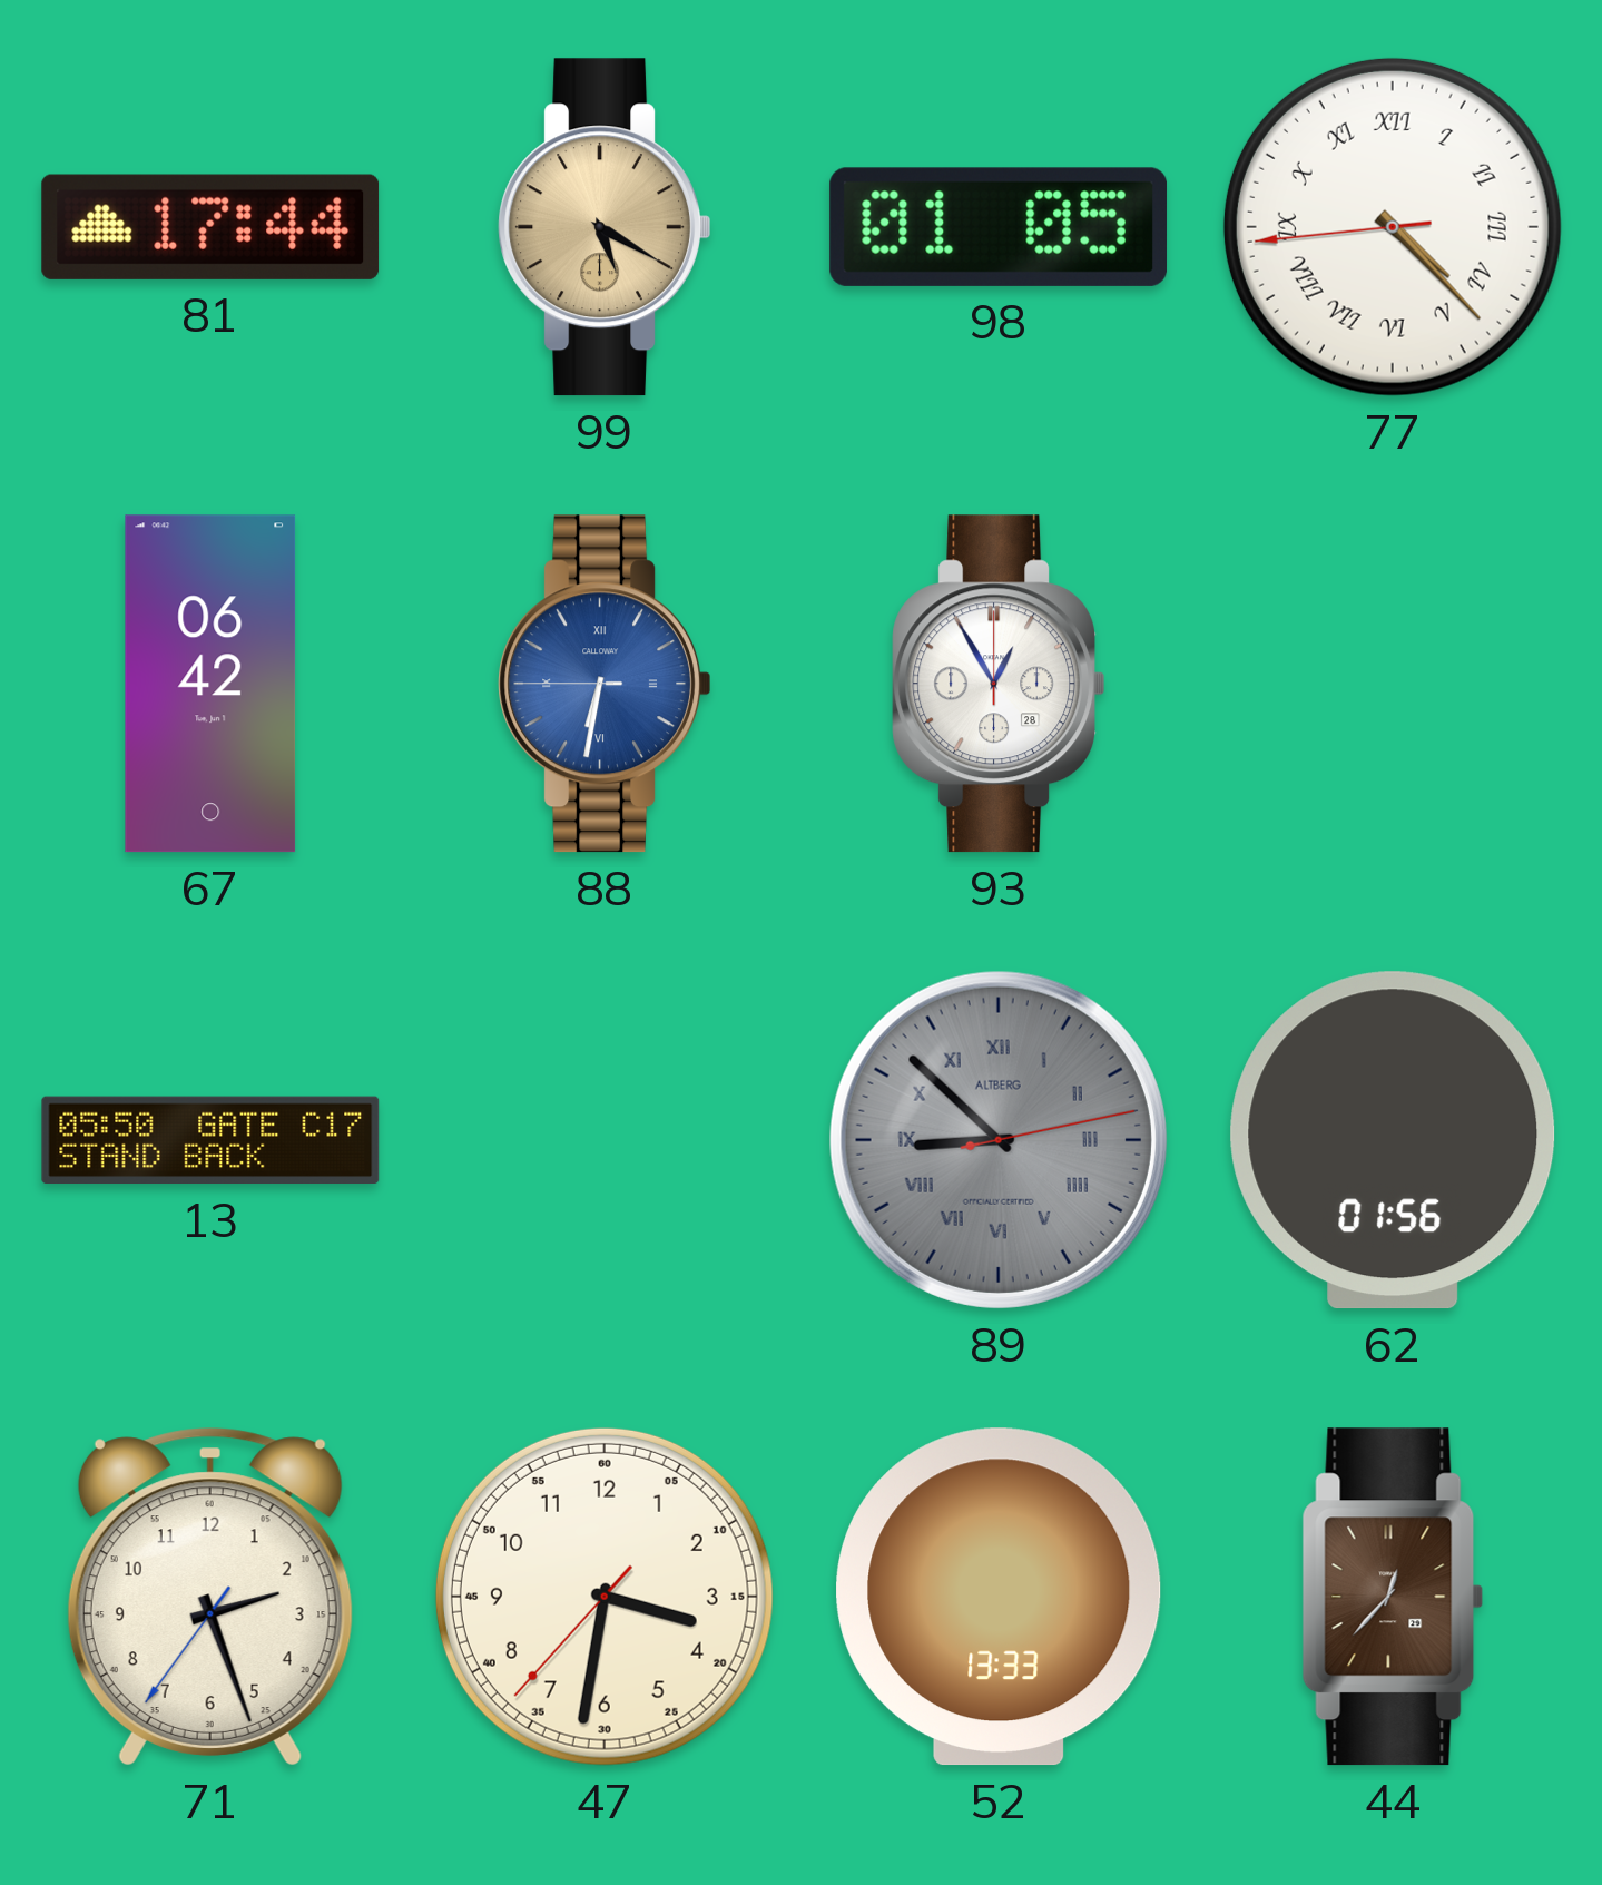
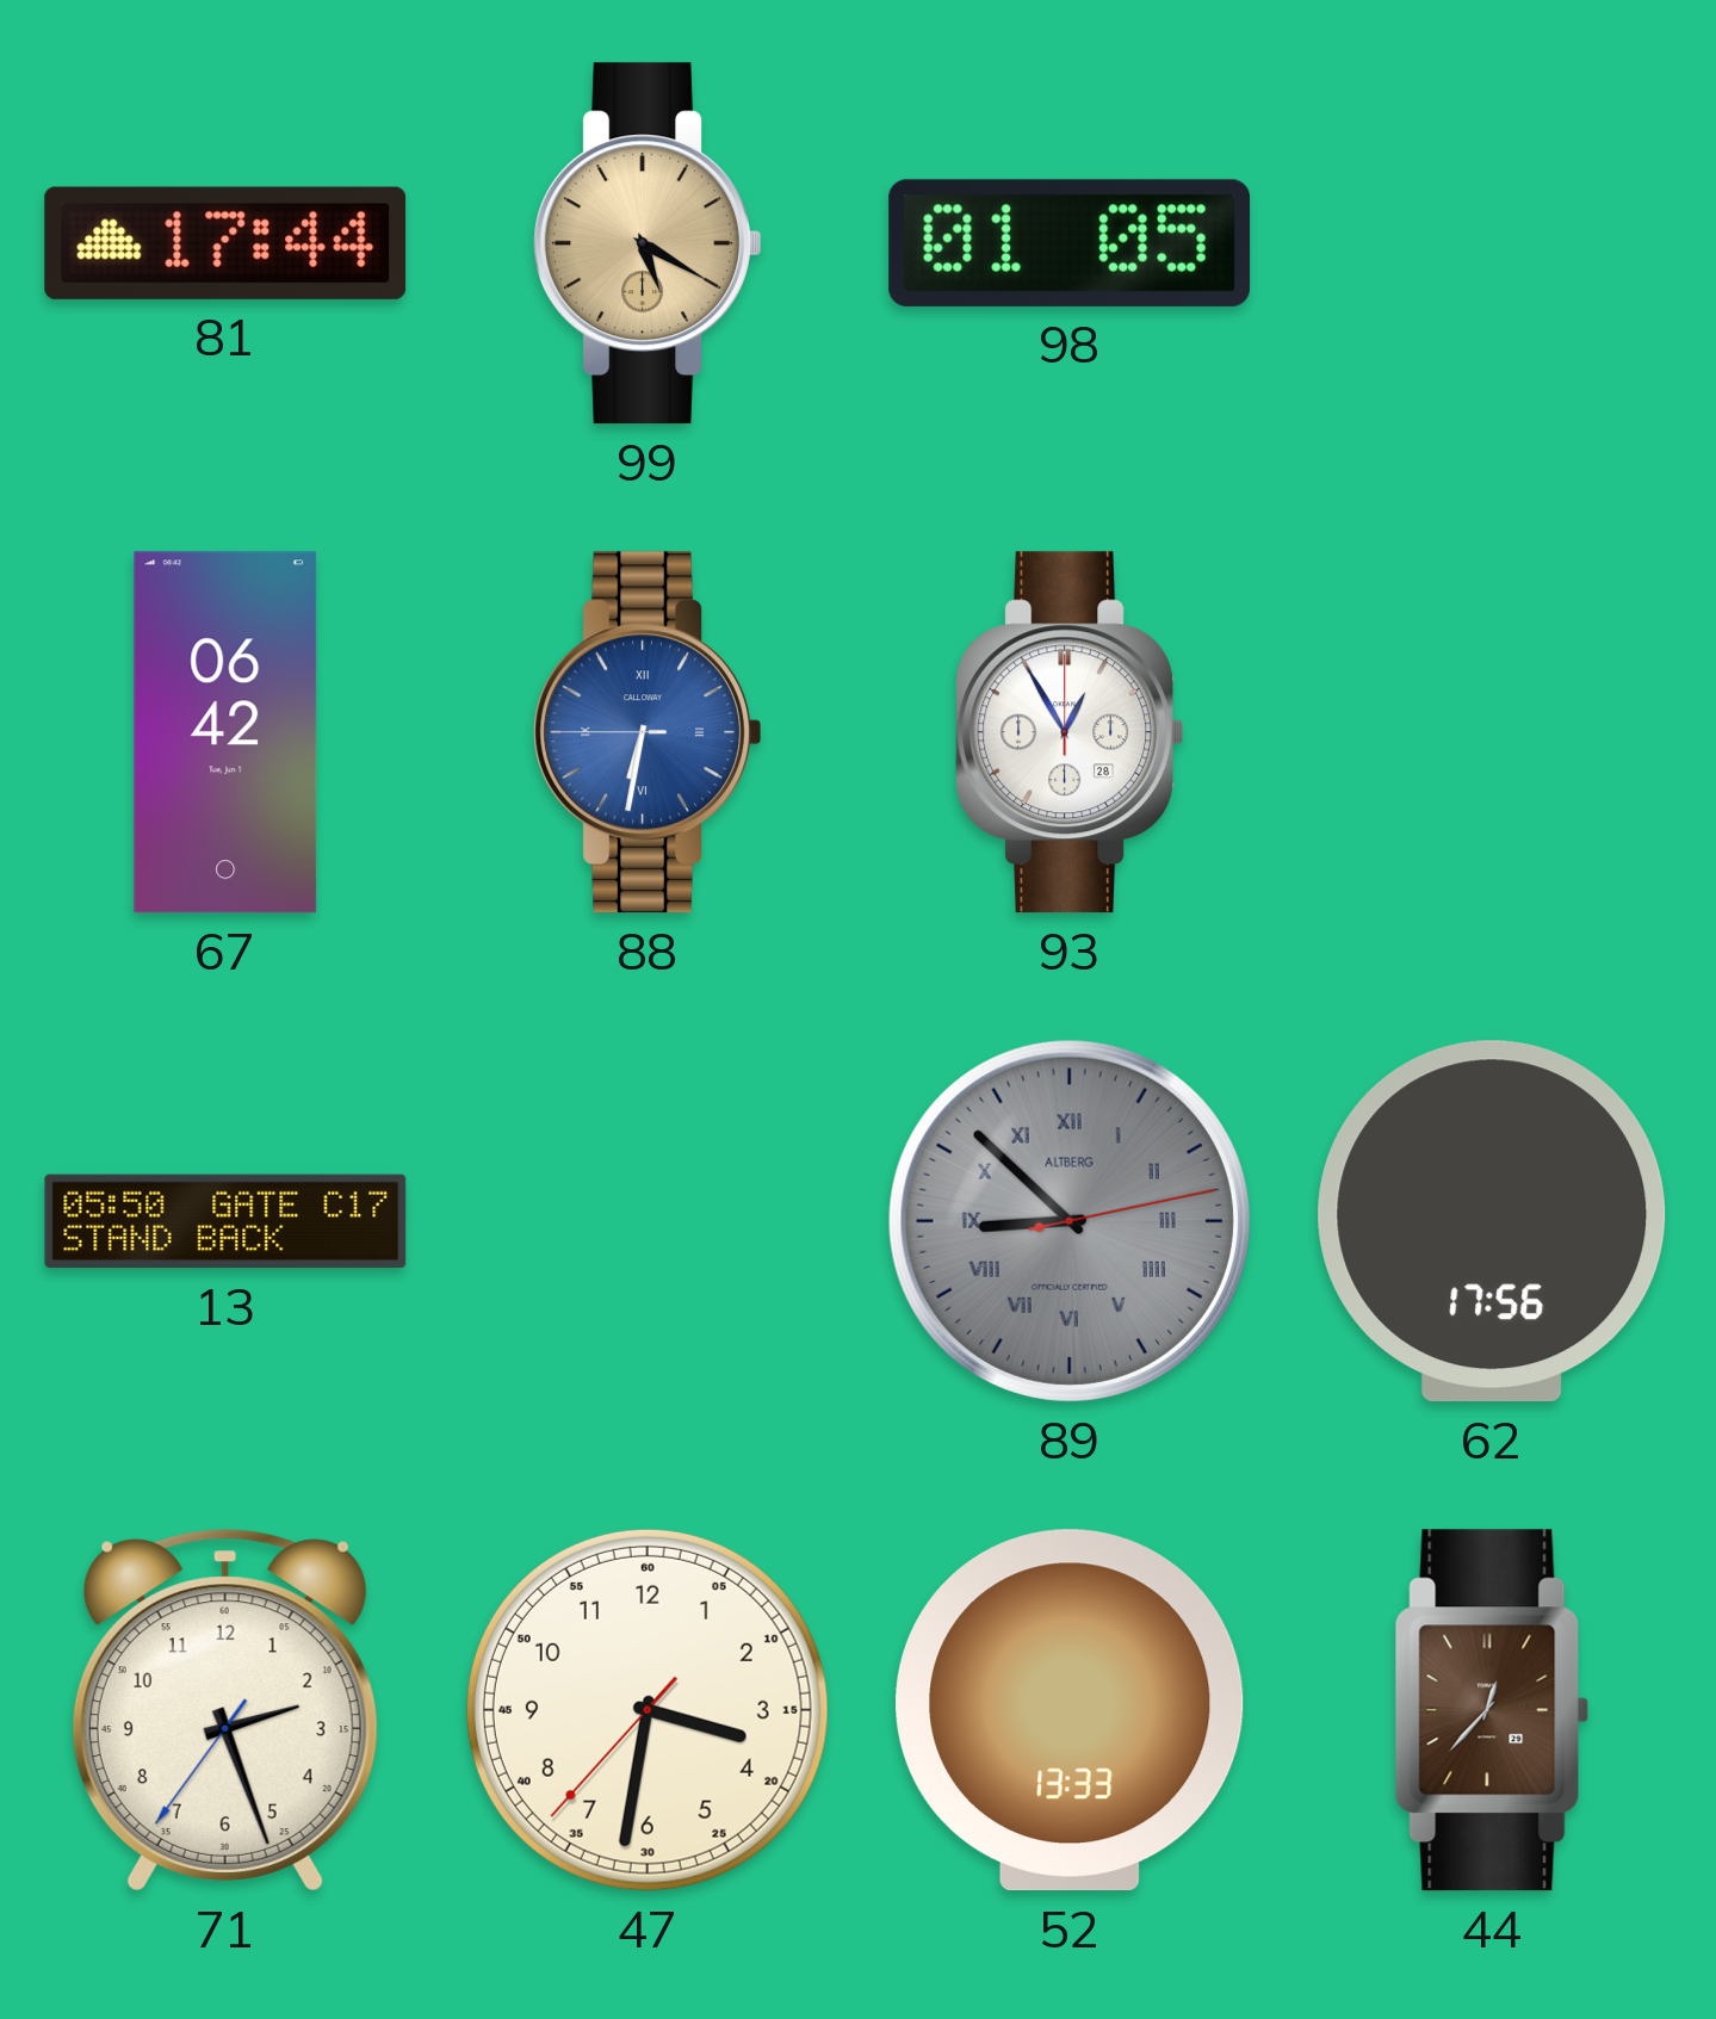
77: 4:22 -> none (1393, 227)
62: 01:56 -> 17:56 (1492, 1221)
